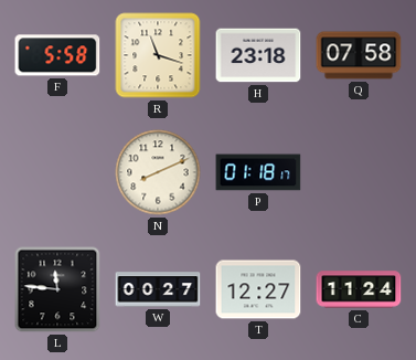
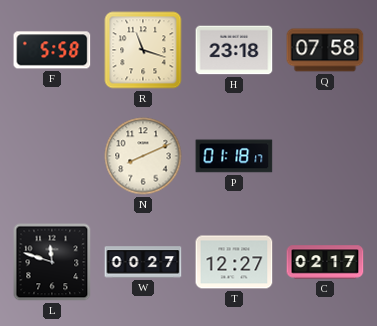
L: 11:46 -> 11:48 (52, 262)
C: 11:24 -> 02:17 (325, 262)
